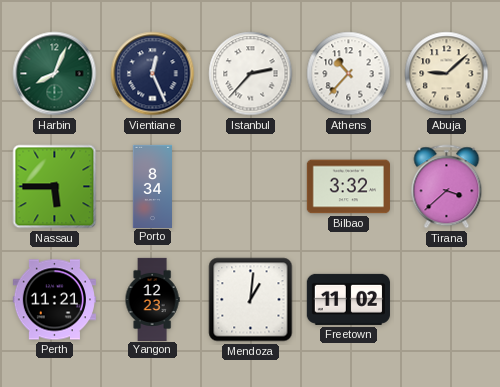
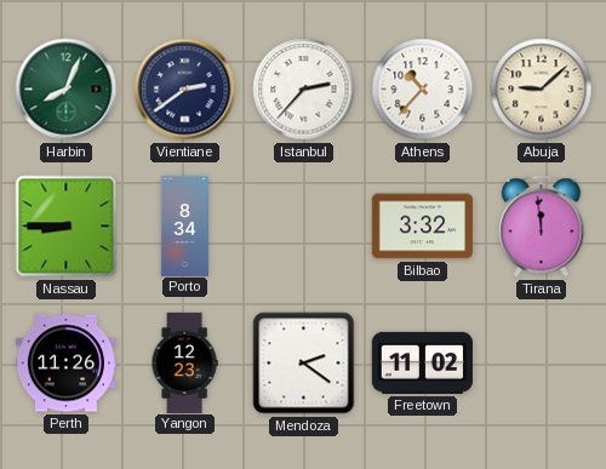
Vientiane: 12:26 -> 2:39 (185, 90)
Nassau: 5:45 -> 8:45 (67, 227)
Tirana: 3:38 -> 11:59 (542, 227)
Perth: 11:21 -> 11:26 (65, 364)
Mendoza: 1:01 -> 2:21 (304, 364)
